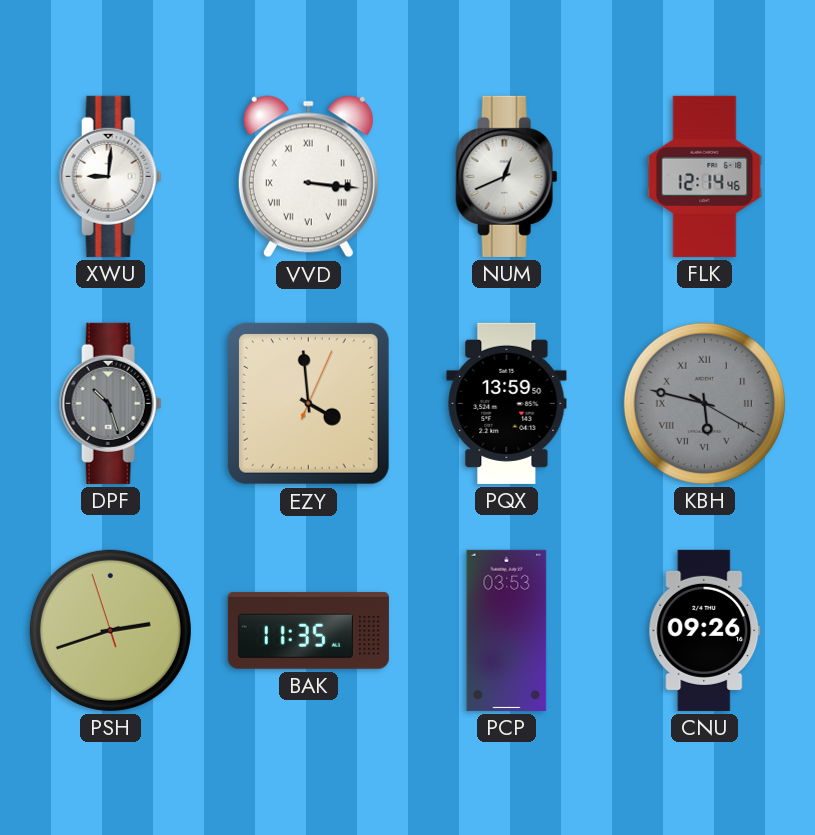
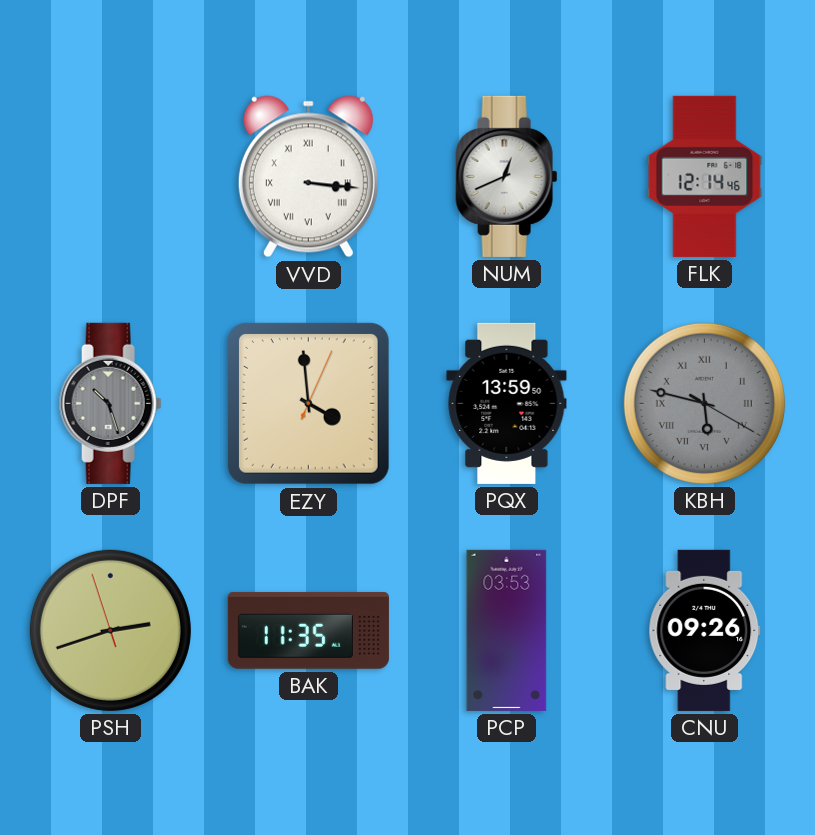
XWU: 9:01 -> none (111, 176)
